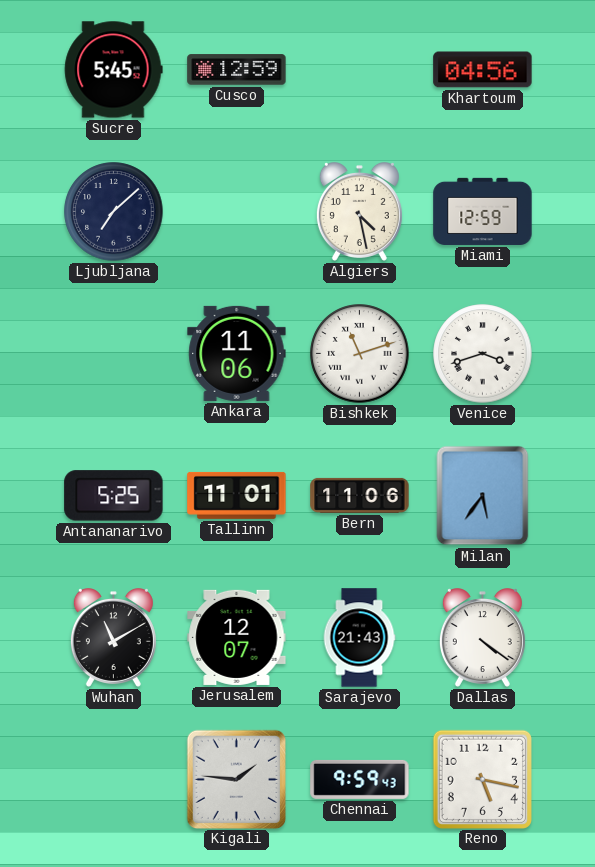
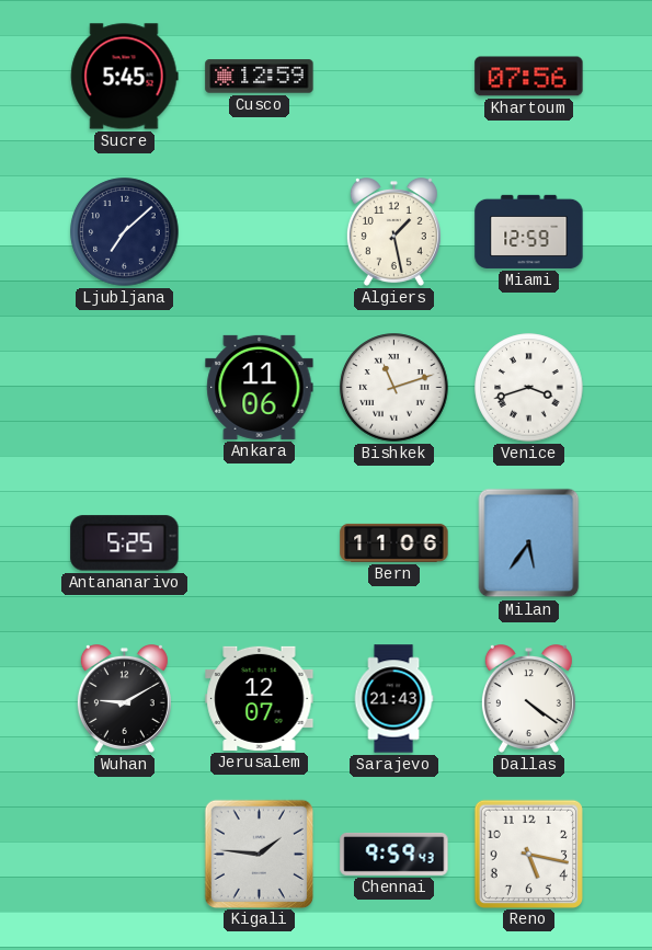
Khartoum: 04:56 -> 07:56 (529, 77)
Algiers: 4:28 -> 1:28 (393, 232)
Tallinn: 11:01 -> none (237, 495)
Wuhan: 11:10 -> 9:10 (124, 699)
